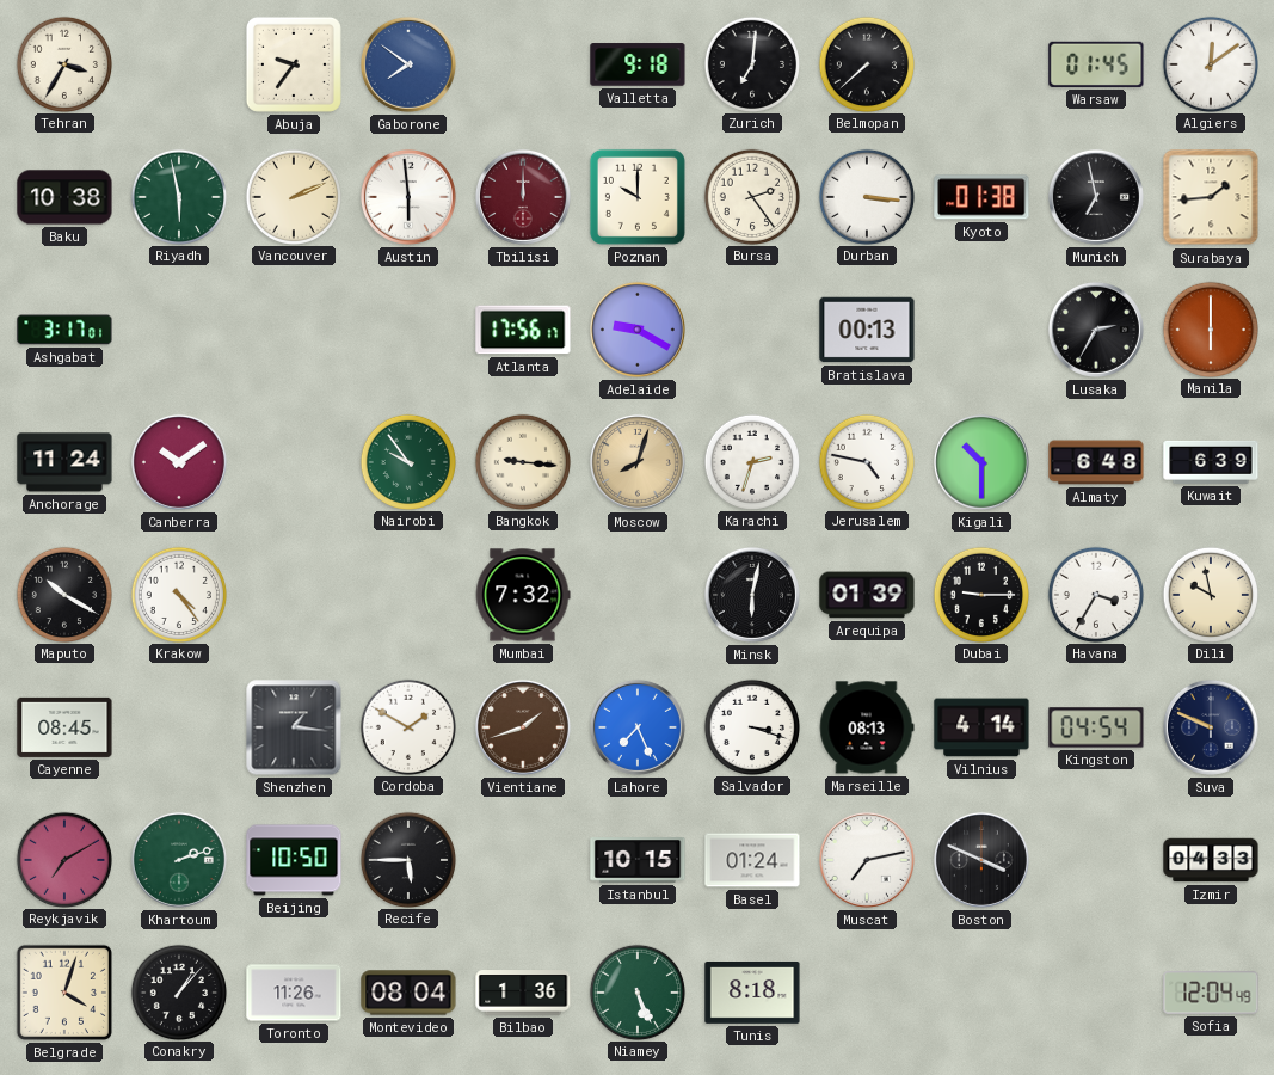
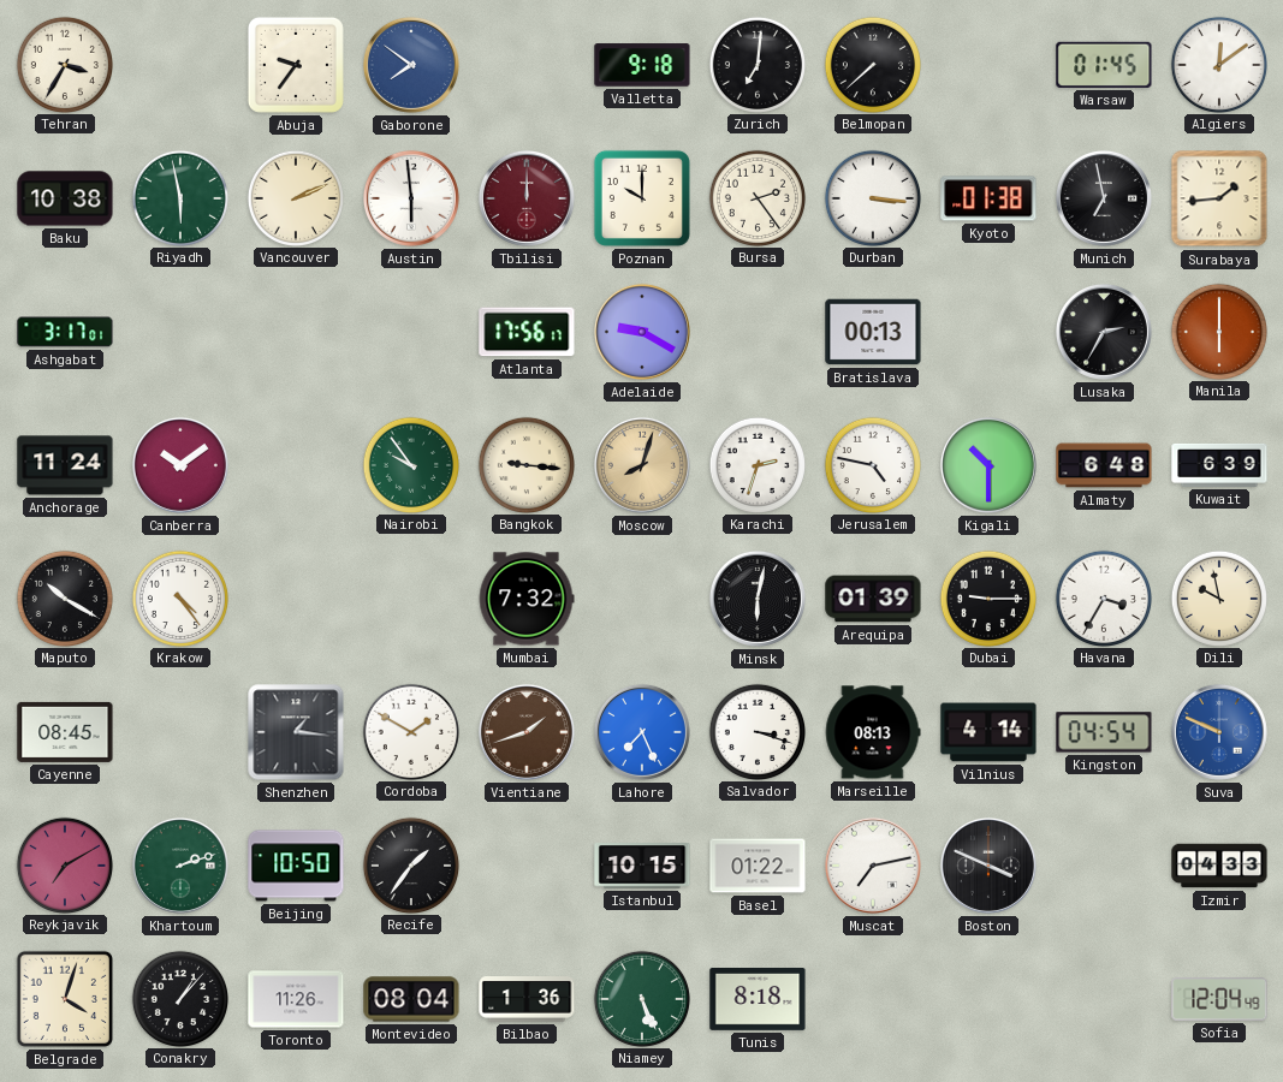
Suva dial: navy -> blue (1219, 732)
Recife: 5:45 -> 1:36 (410, 864)
Basel: 01:24 -> 01:22 (758, 866)
